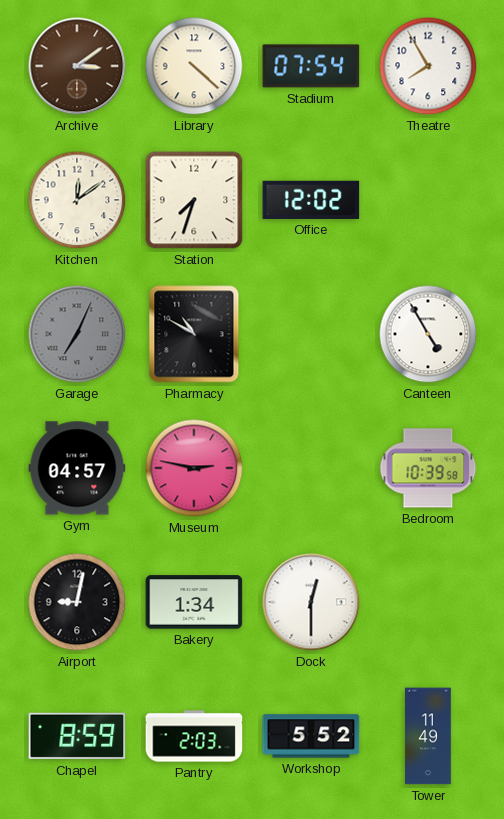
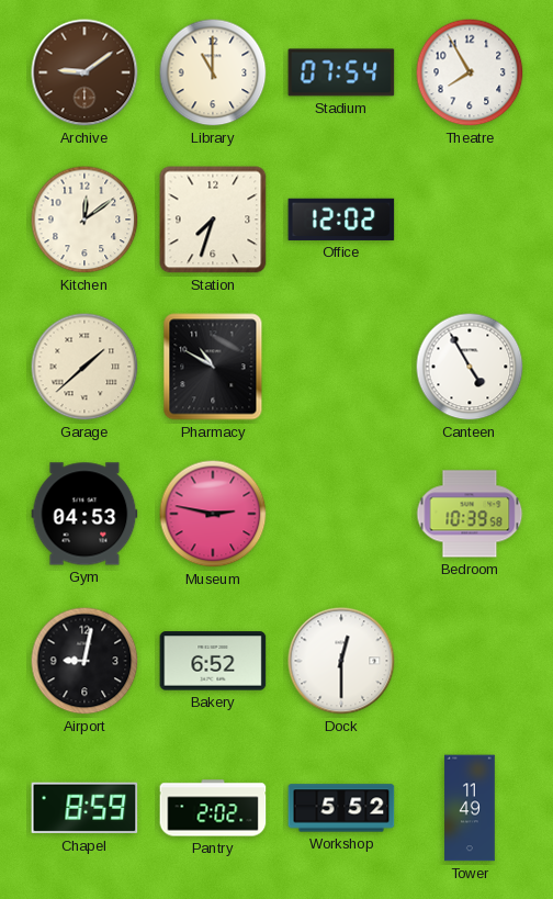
Archive: 3:09 -> 9:09 (84, 72)
Library: 4:22 -> 11:00 (213, 72)
Garage: 7:04 -> 1:38 (84, 367)
Garage dial: grey -> cream (84, 367)
Gym: 04:57 -> 04:53 (84, 514)
Bakery: 1:34 -> 6:52 (213, 661)
Pantry: 2:03 -> 2:02 (213, 808)
